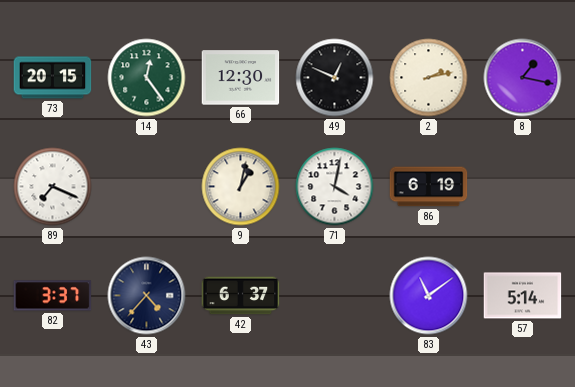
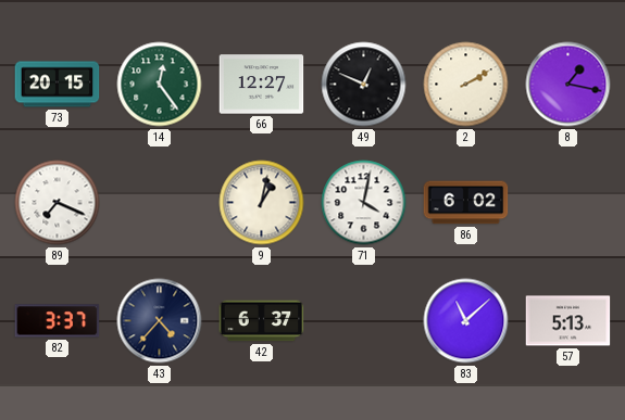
66: 12:30 -> 12:27 (262, 85)
2: 2:13 -> 2:10 (466, 85)
86: 6:19 -> 6:02 (466, 203)
83: 11:09 -> 11:08 (466, 321)
57: 5:14 -> 5:13 (568, 321)
